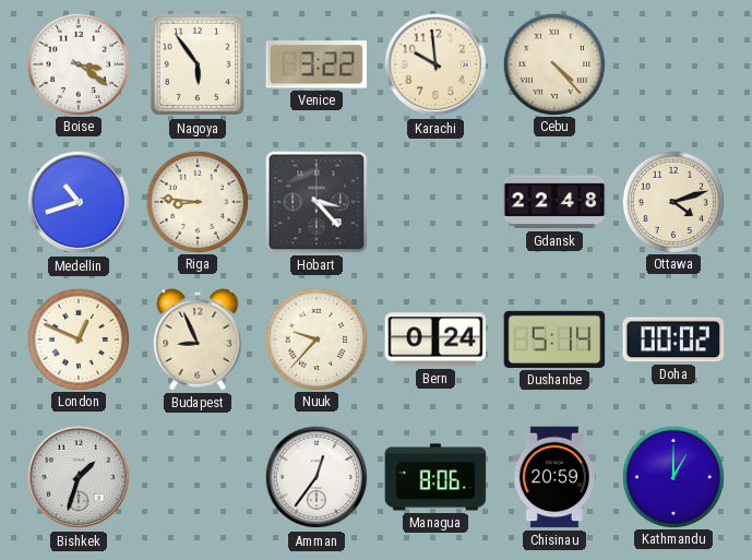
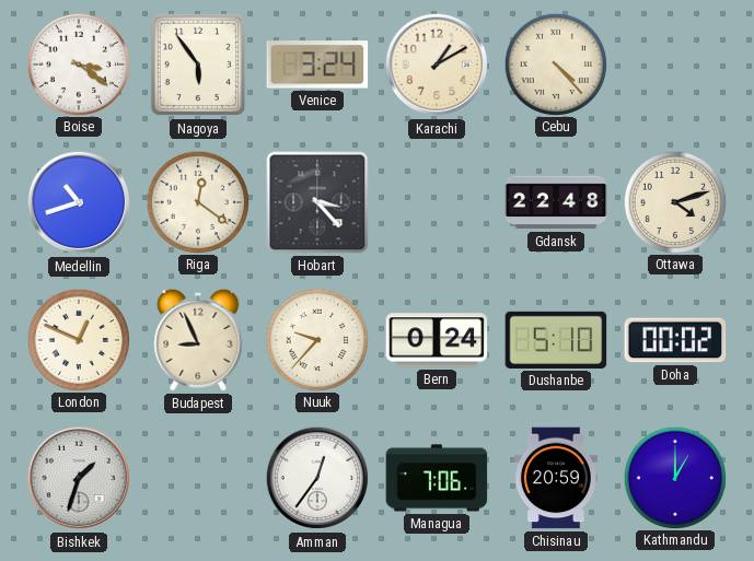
Venice: 3:22 -> 3:24 (317, 65)
Karachi: 9:59 -> 1:10 (437, 65)
Riga: 8:46 -> 12:21 (197, 201)
Dushanbe: 5:14 -> 5:10 (556, 340)
Managua: 8:06 -> 7:06 (437, 478)
